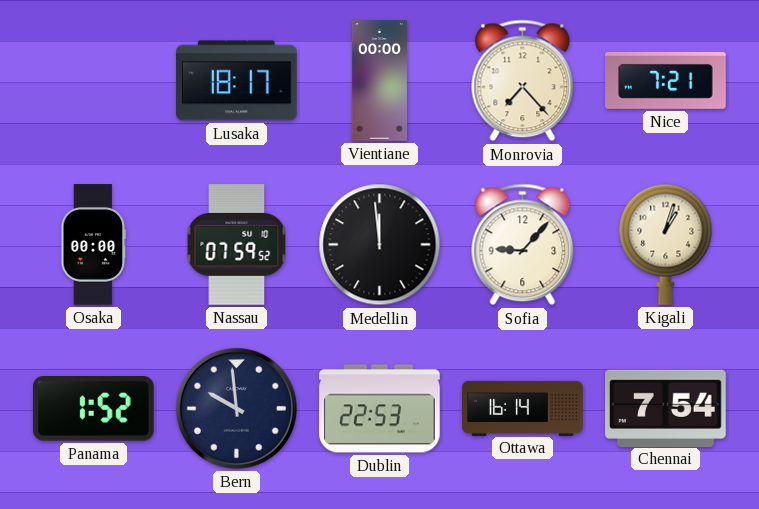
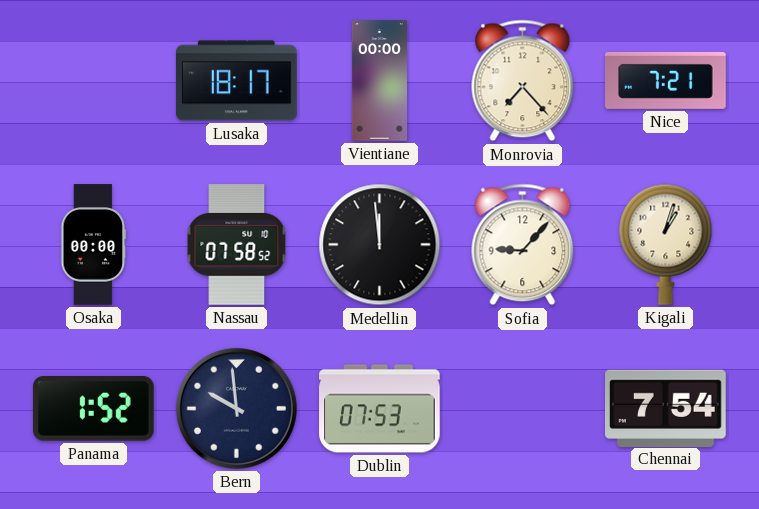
Nassau: 07:59 -> 07:58 (237, 245)
Dublin: 22:53 -> 07:53 (380, 409)
Ottawa: 16:14 -> none (523, 408)
